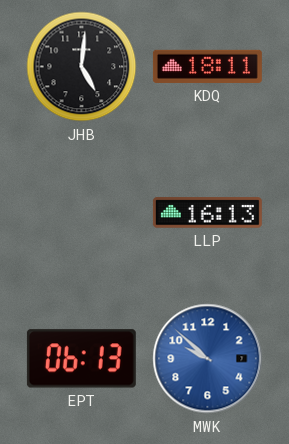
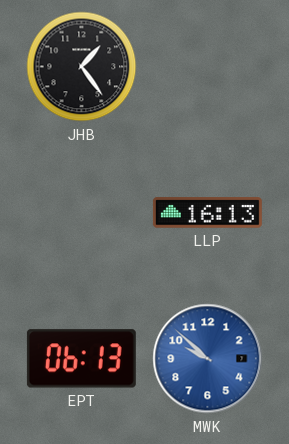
JHB: 5:01 -> 1:24 (82, 67)
KDQ: 18:11 -> none (207, 66)
